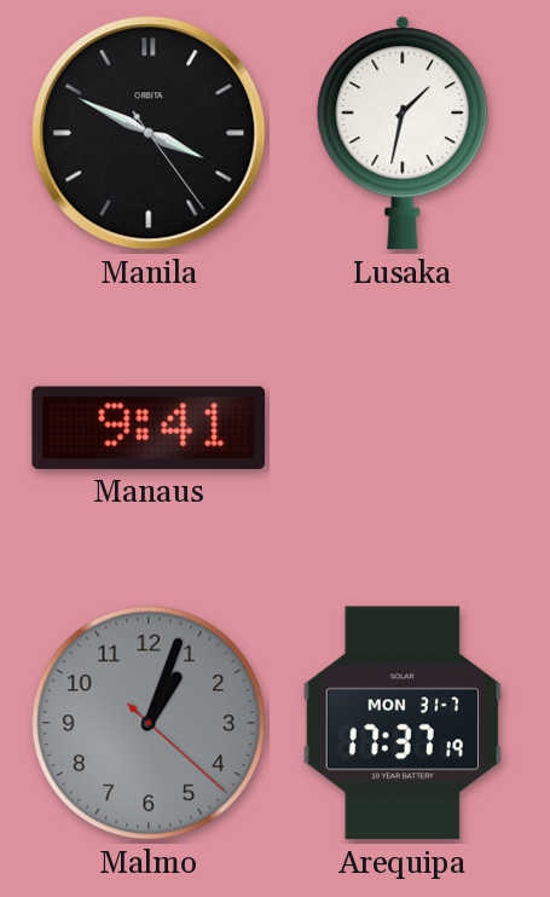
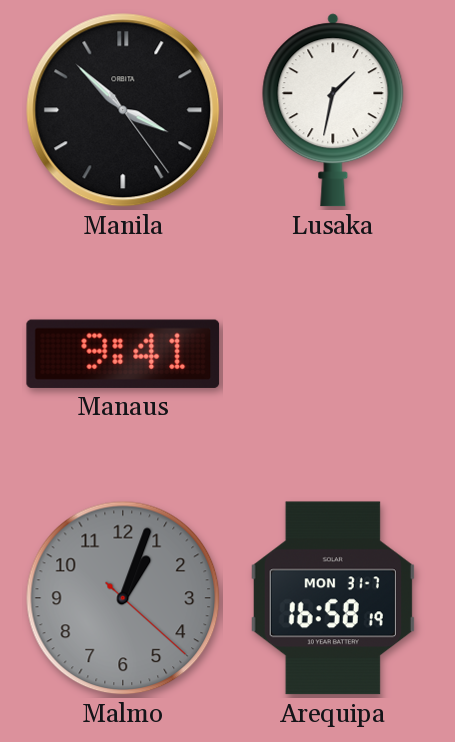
Manila: 3:49 -> 3:52 (123, 110)
Arequipa: 17:37 -> 16:58 (333, 598)
